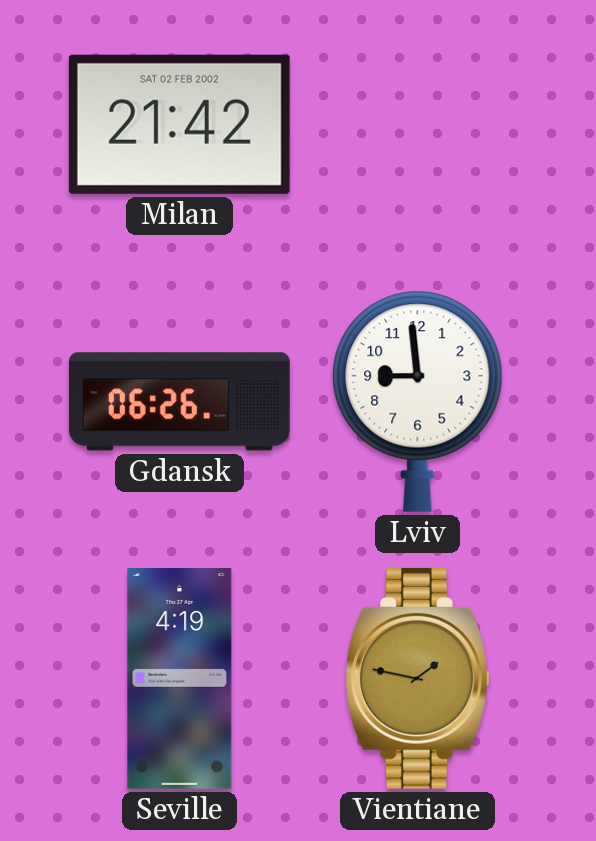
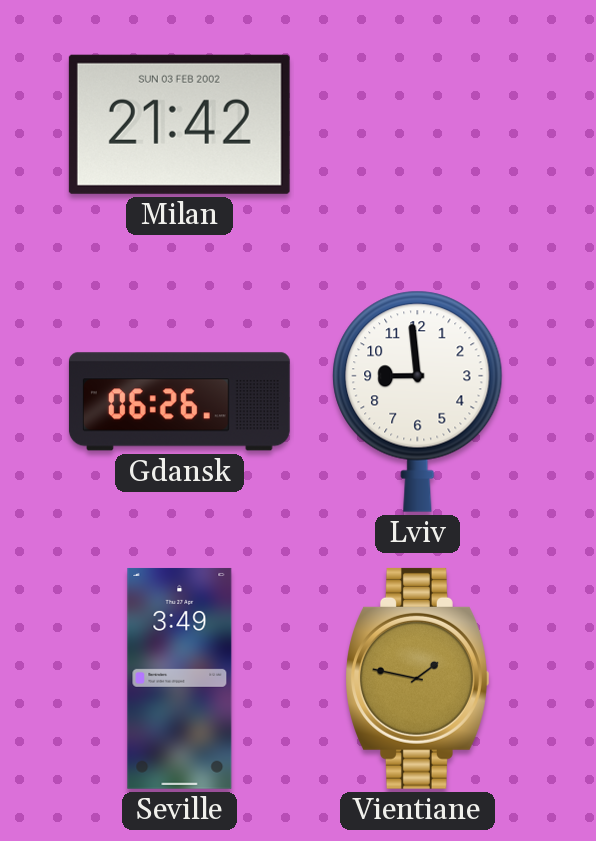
Milan date: SAT 02 FEB 2002 -> SUN 03 FEB 2002 (179, 124)
Seville: 4:19 -> 3:49 (180, 678)
